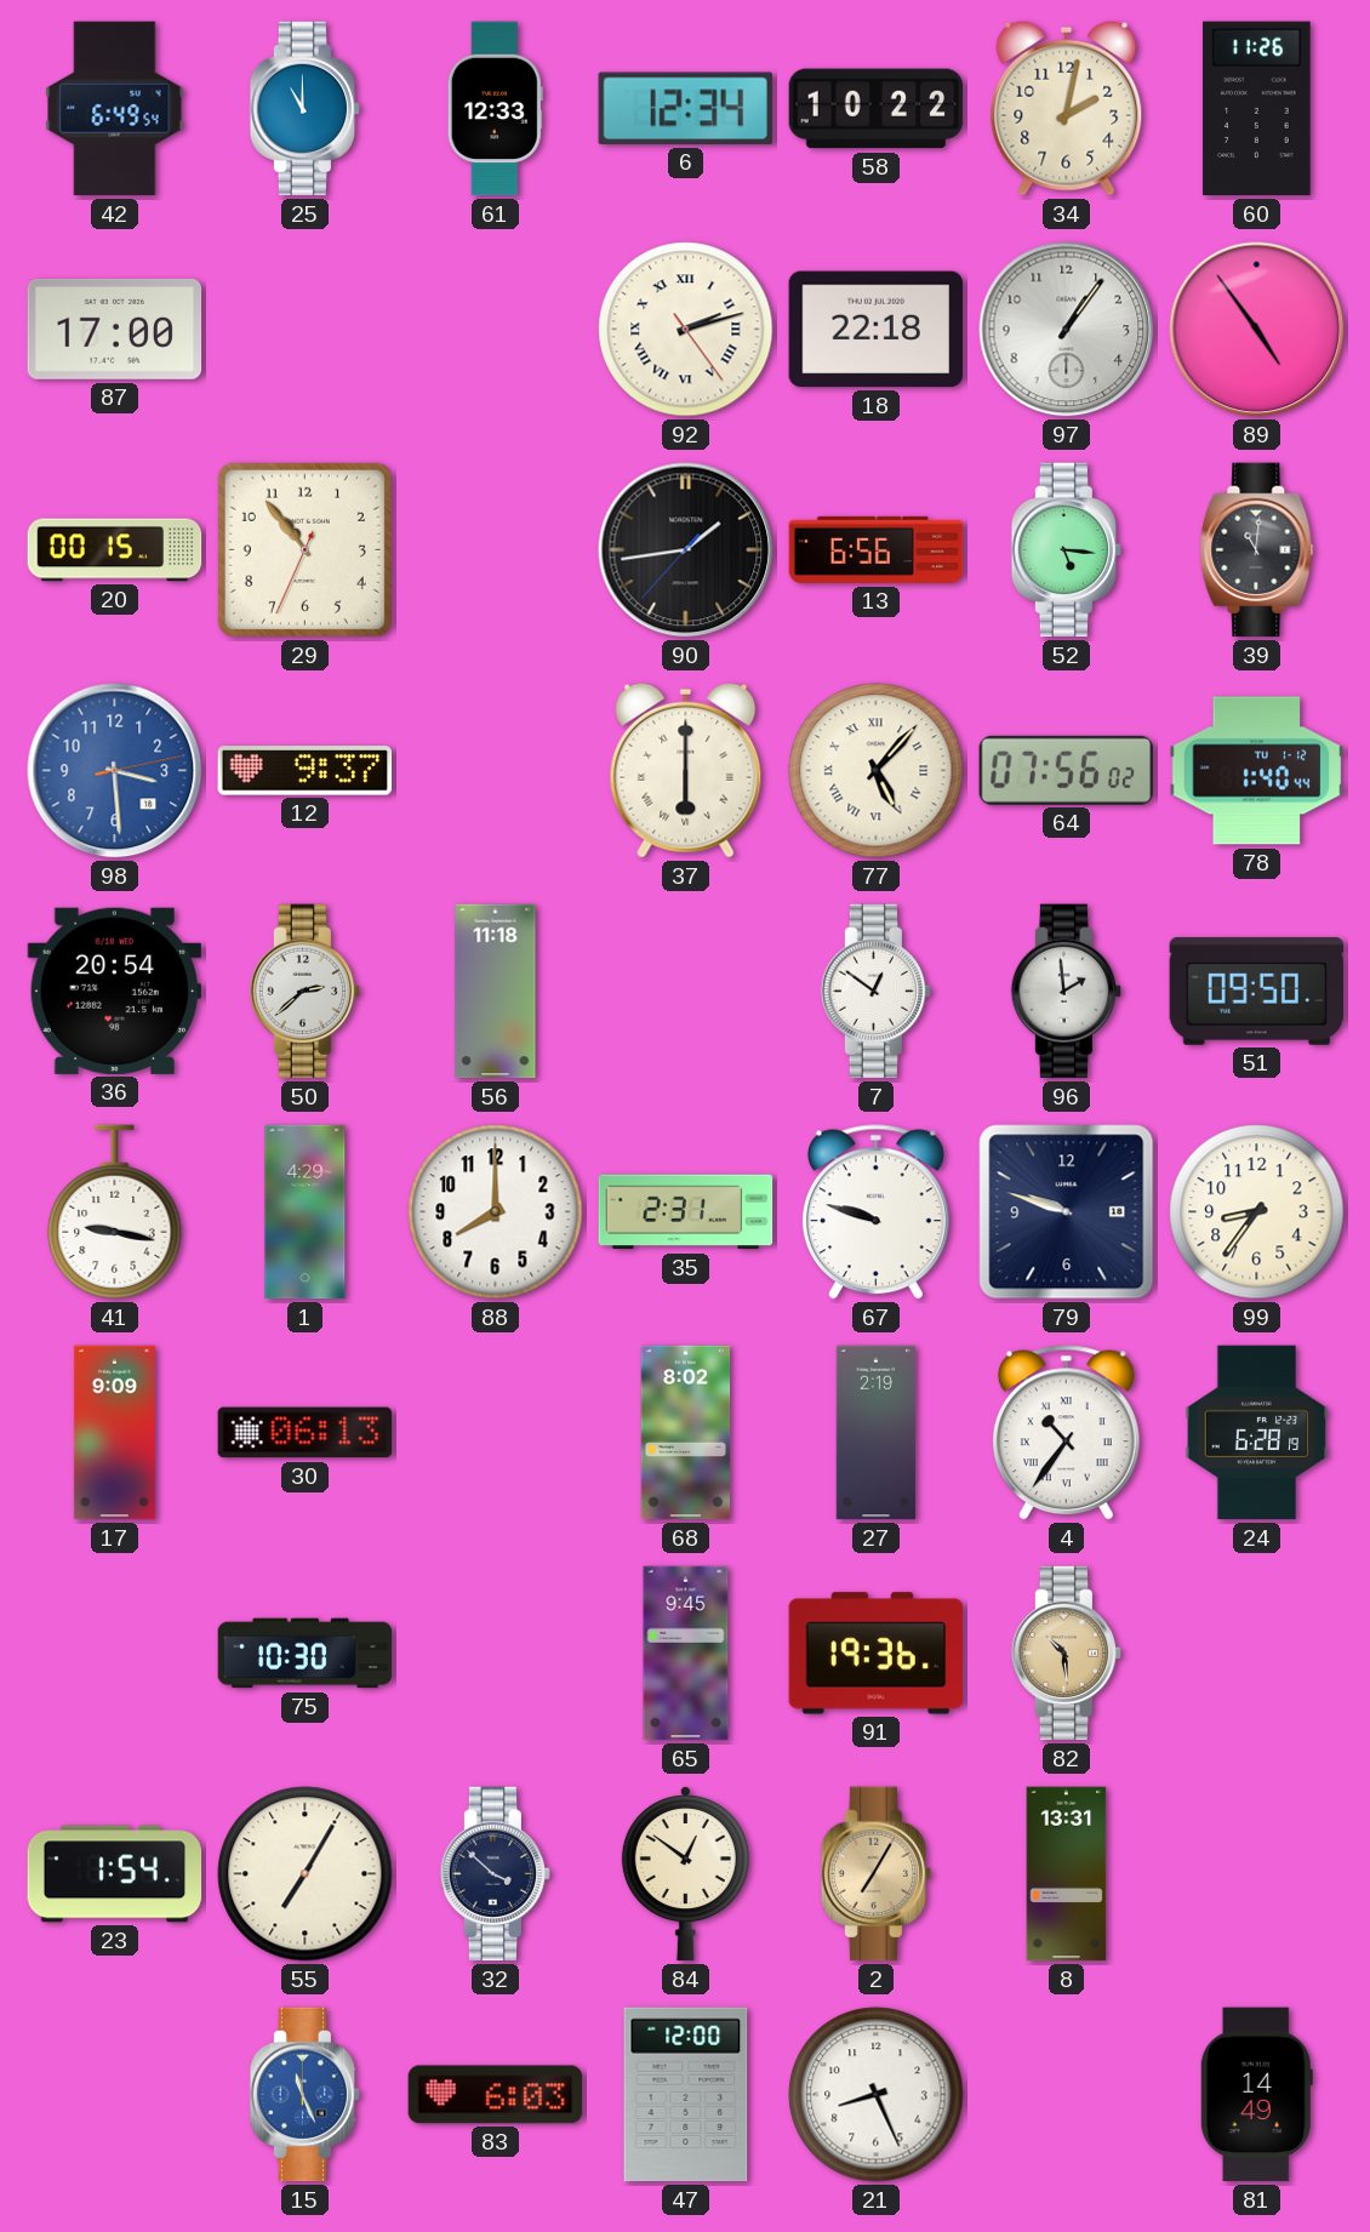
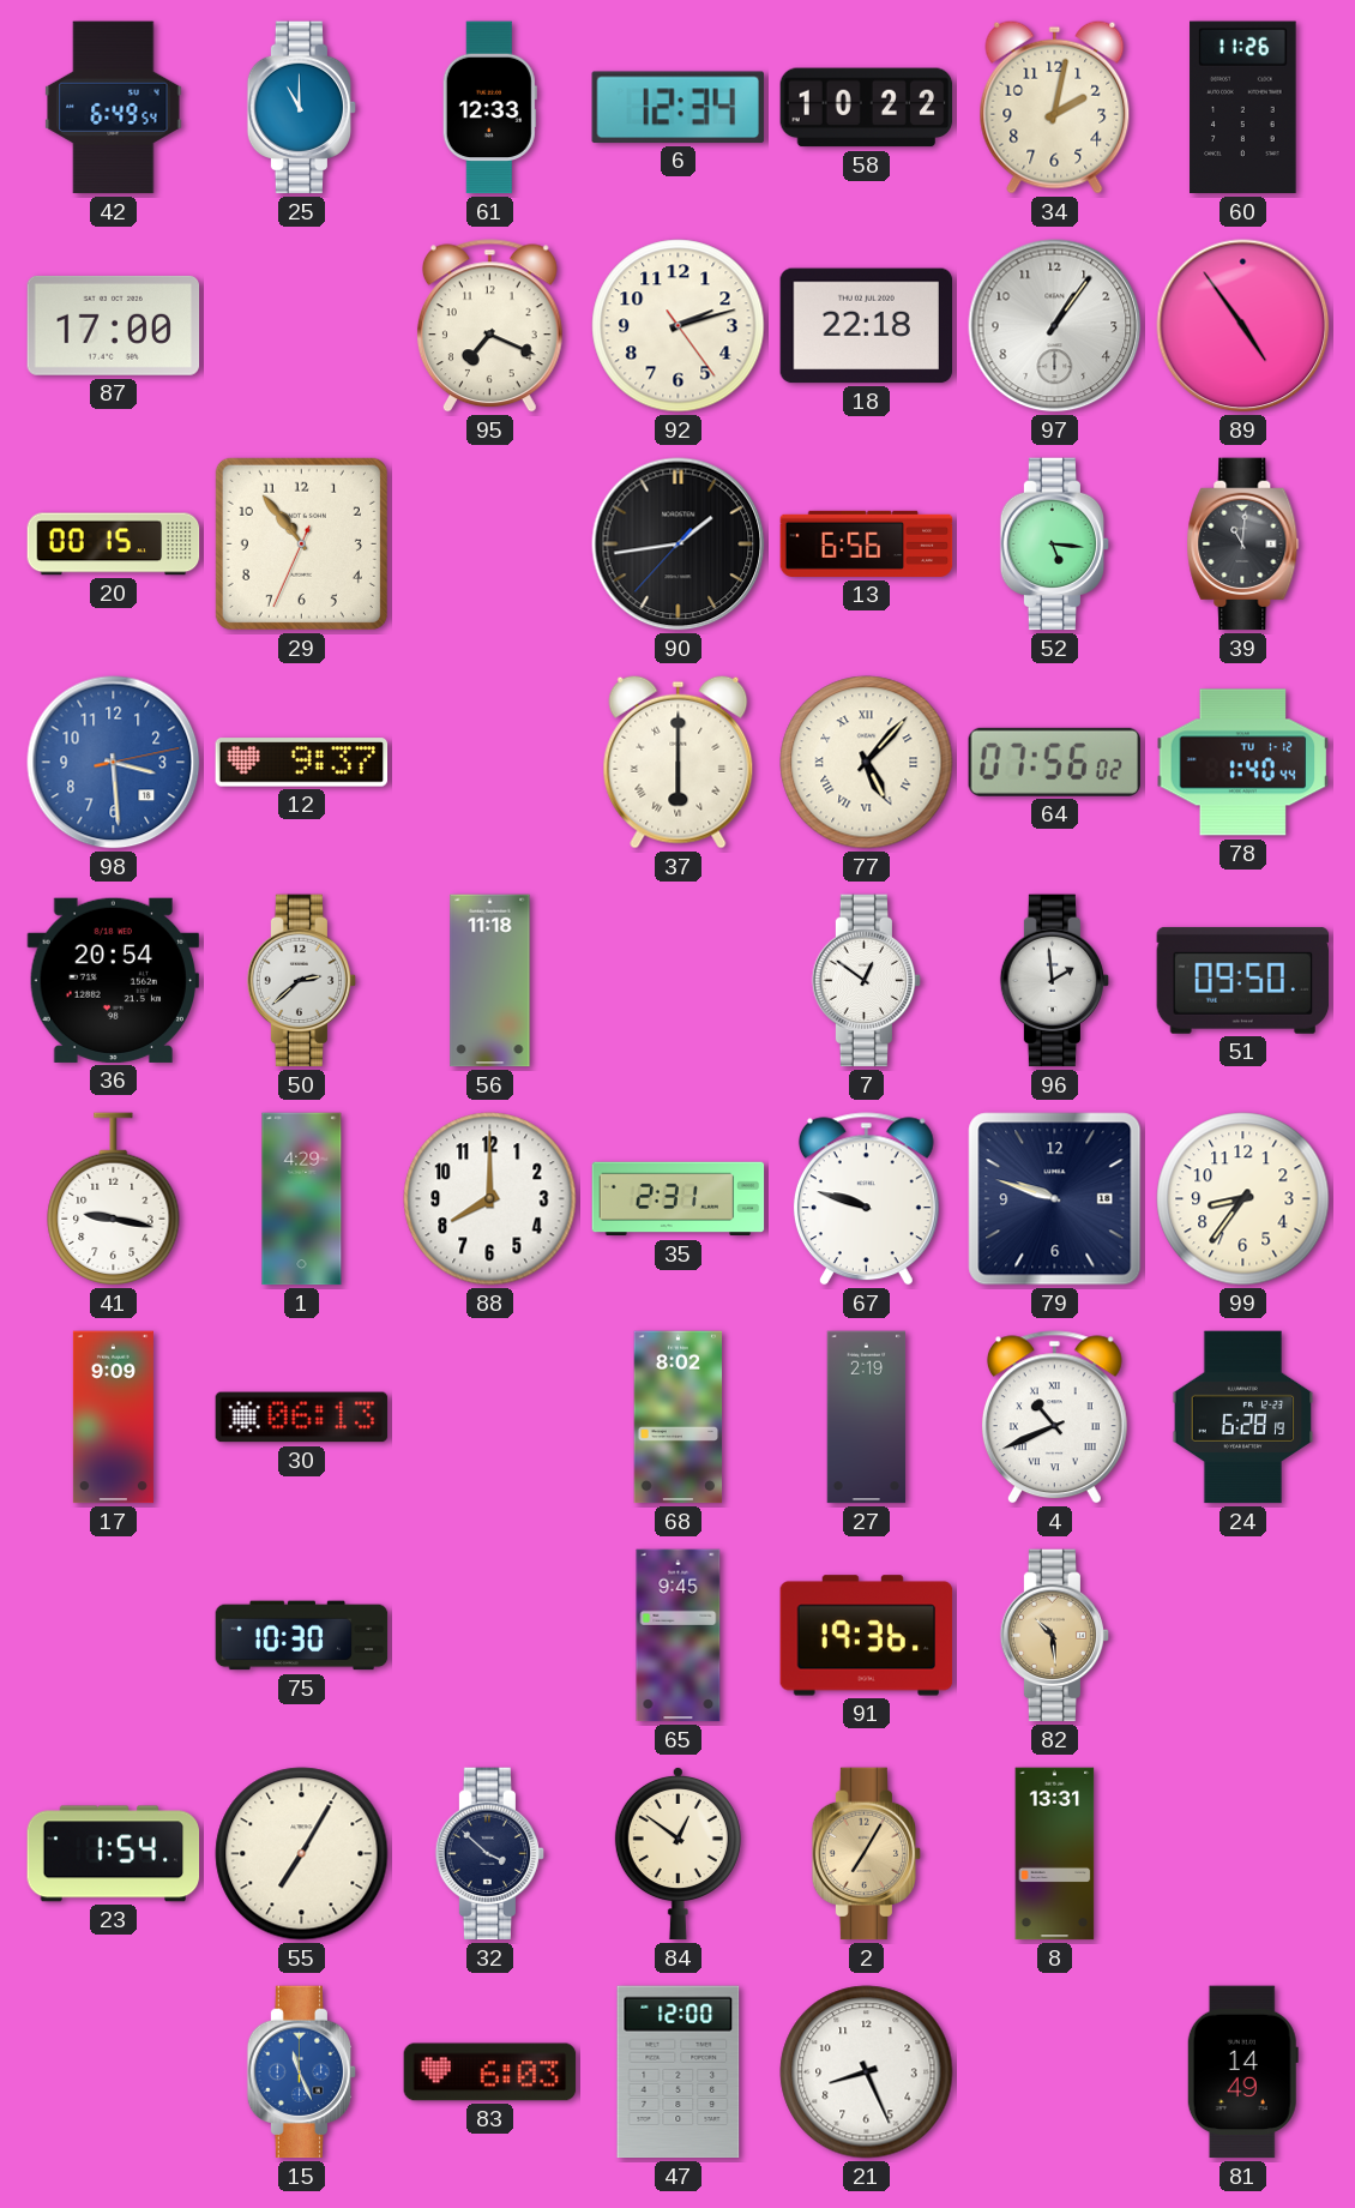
95: none -> 7:19 (489, 326)
92 numerals: Roman -> Arabic (679, 326)
4: 10:36 -> 10:41 (1054, 1418)
